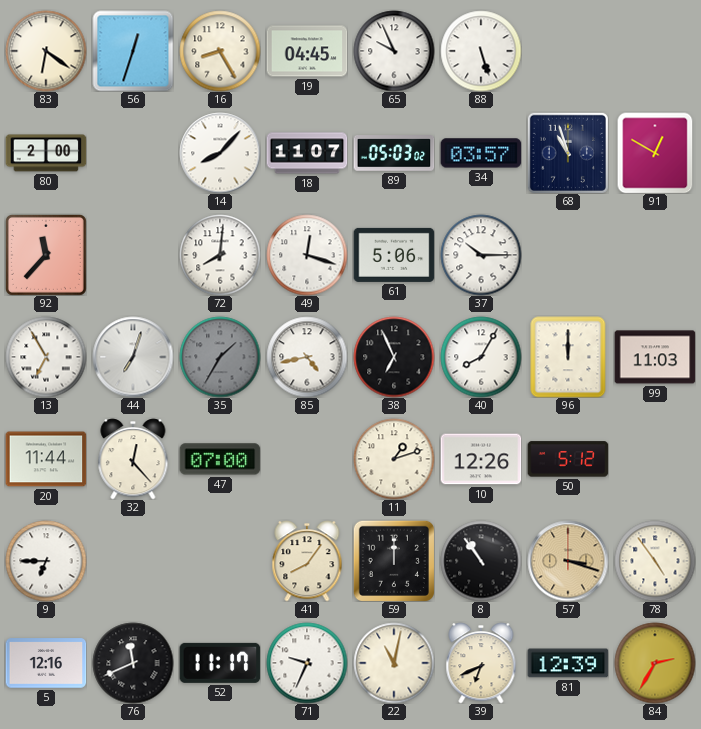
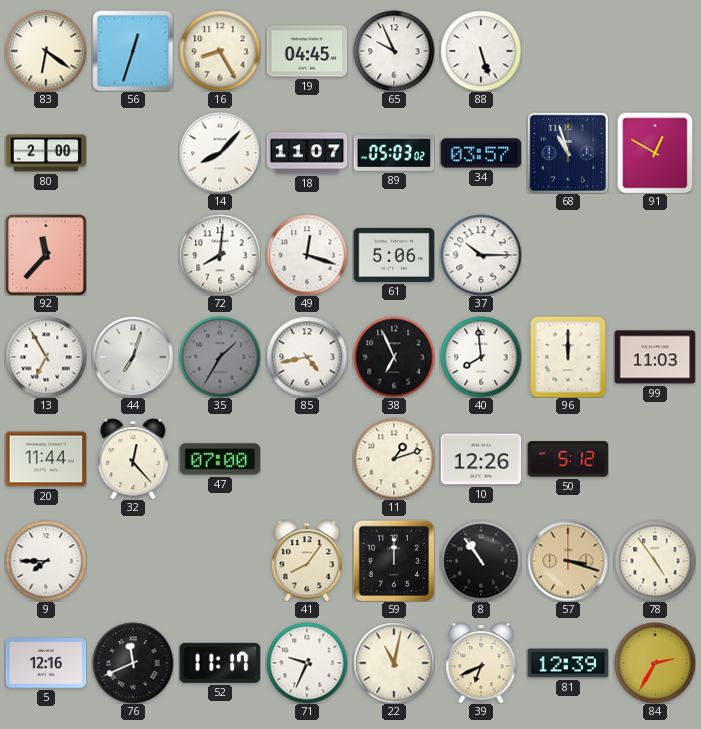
40: 8:05 -> 7:59 (481, 357)
9: 6:45 -> 7:45 (46, 561)
